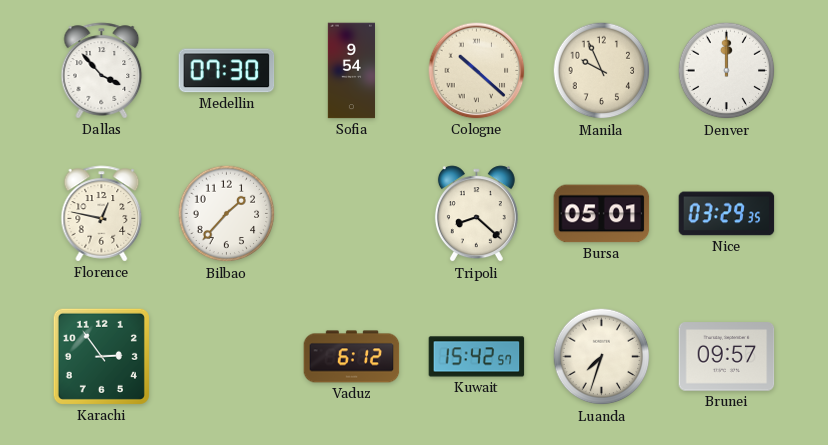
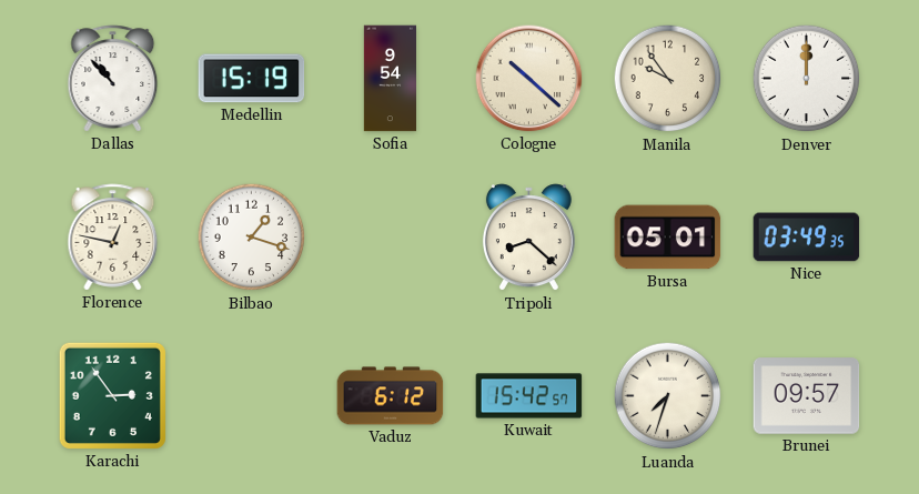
Dallas: 3:53 -> 10:53 (113, 79)
Medellin: 07:30 -> 15:19 (252, 79)
Manila: 9:56 -> 9:54 (668, 79)
Bilbao: 1:37 -> 1:18 (252, 238)
Nice: 03:29 -> 03:49 (807, 238)
